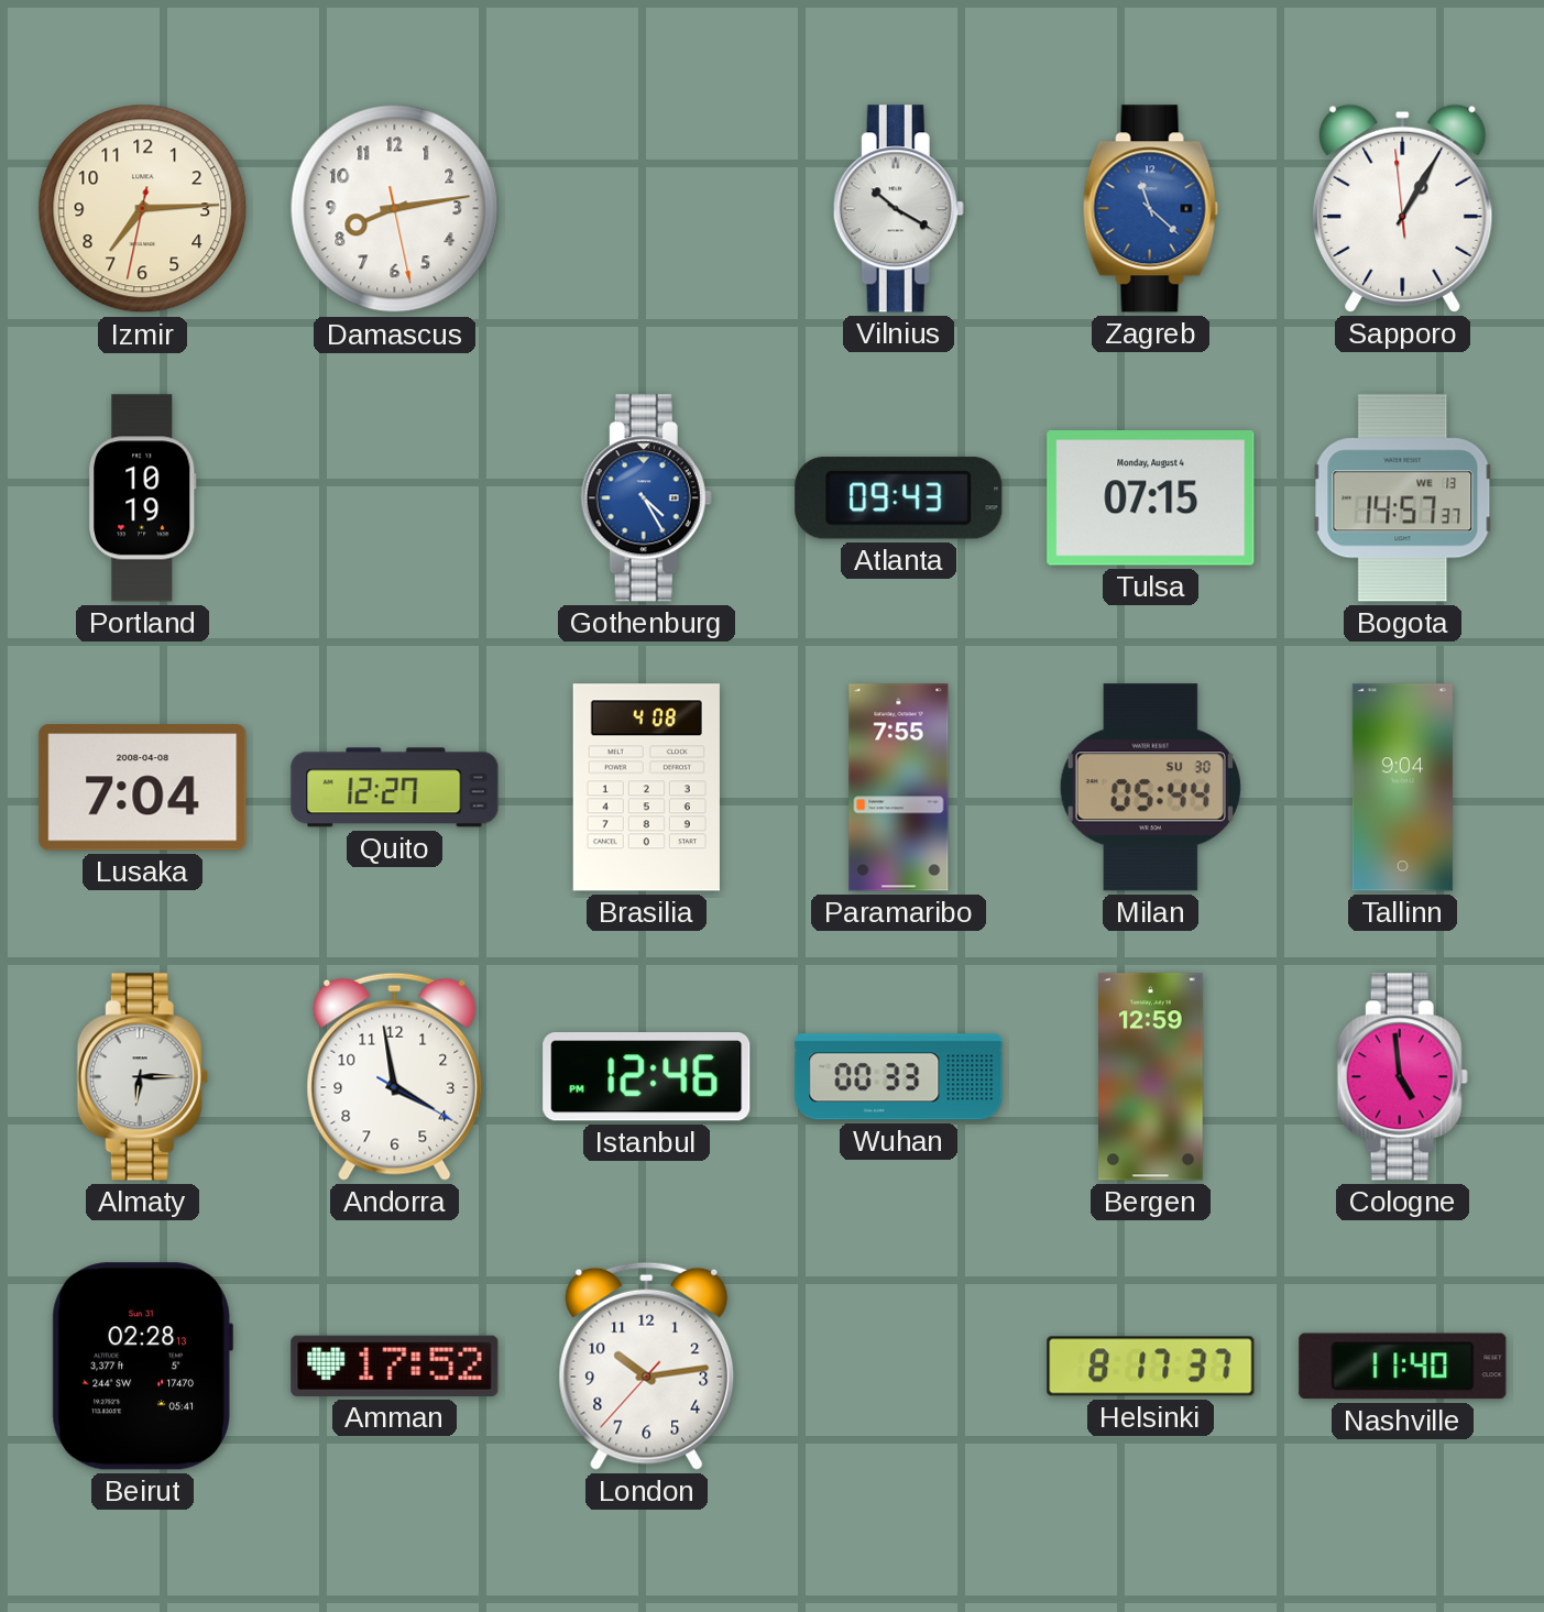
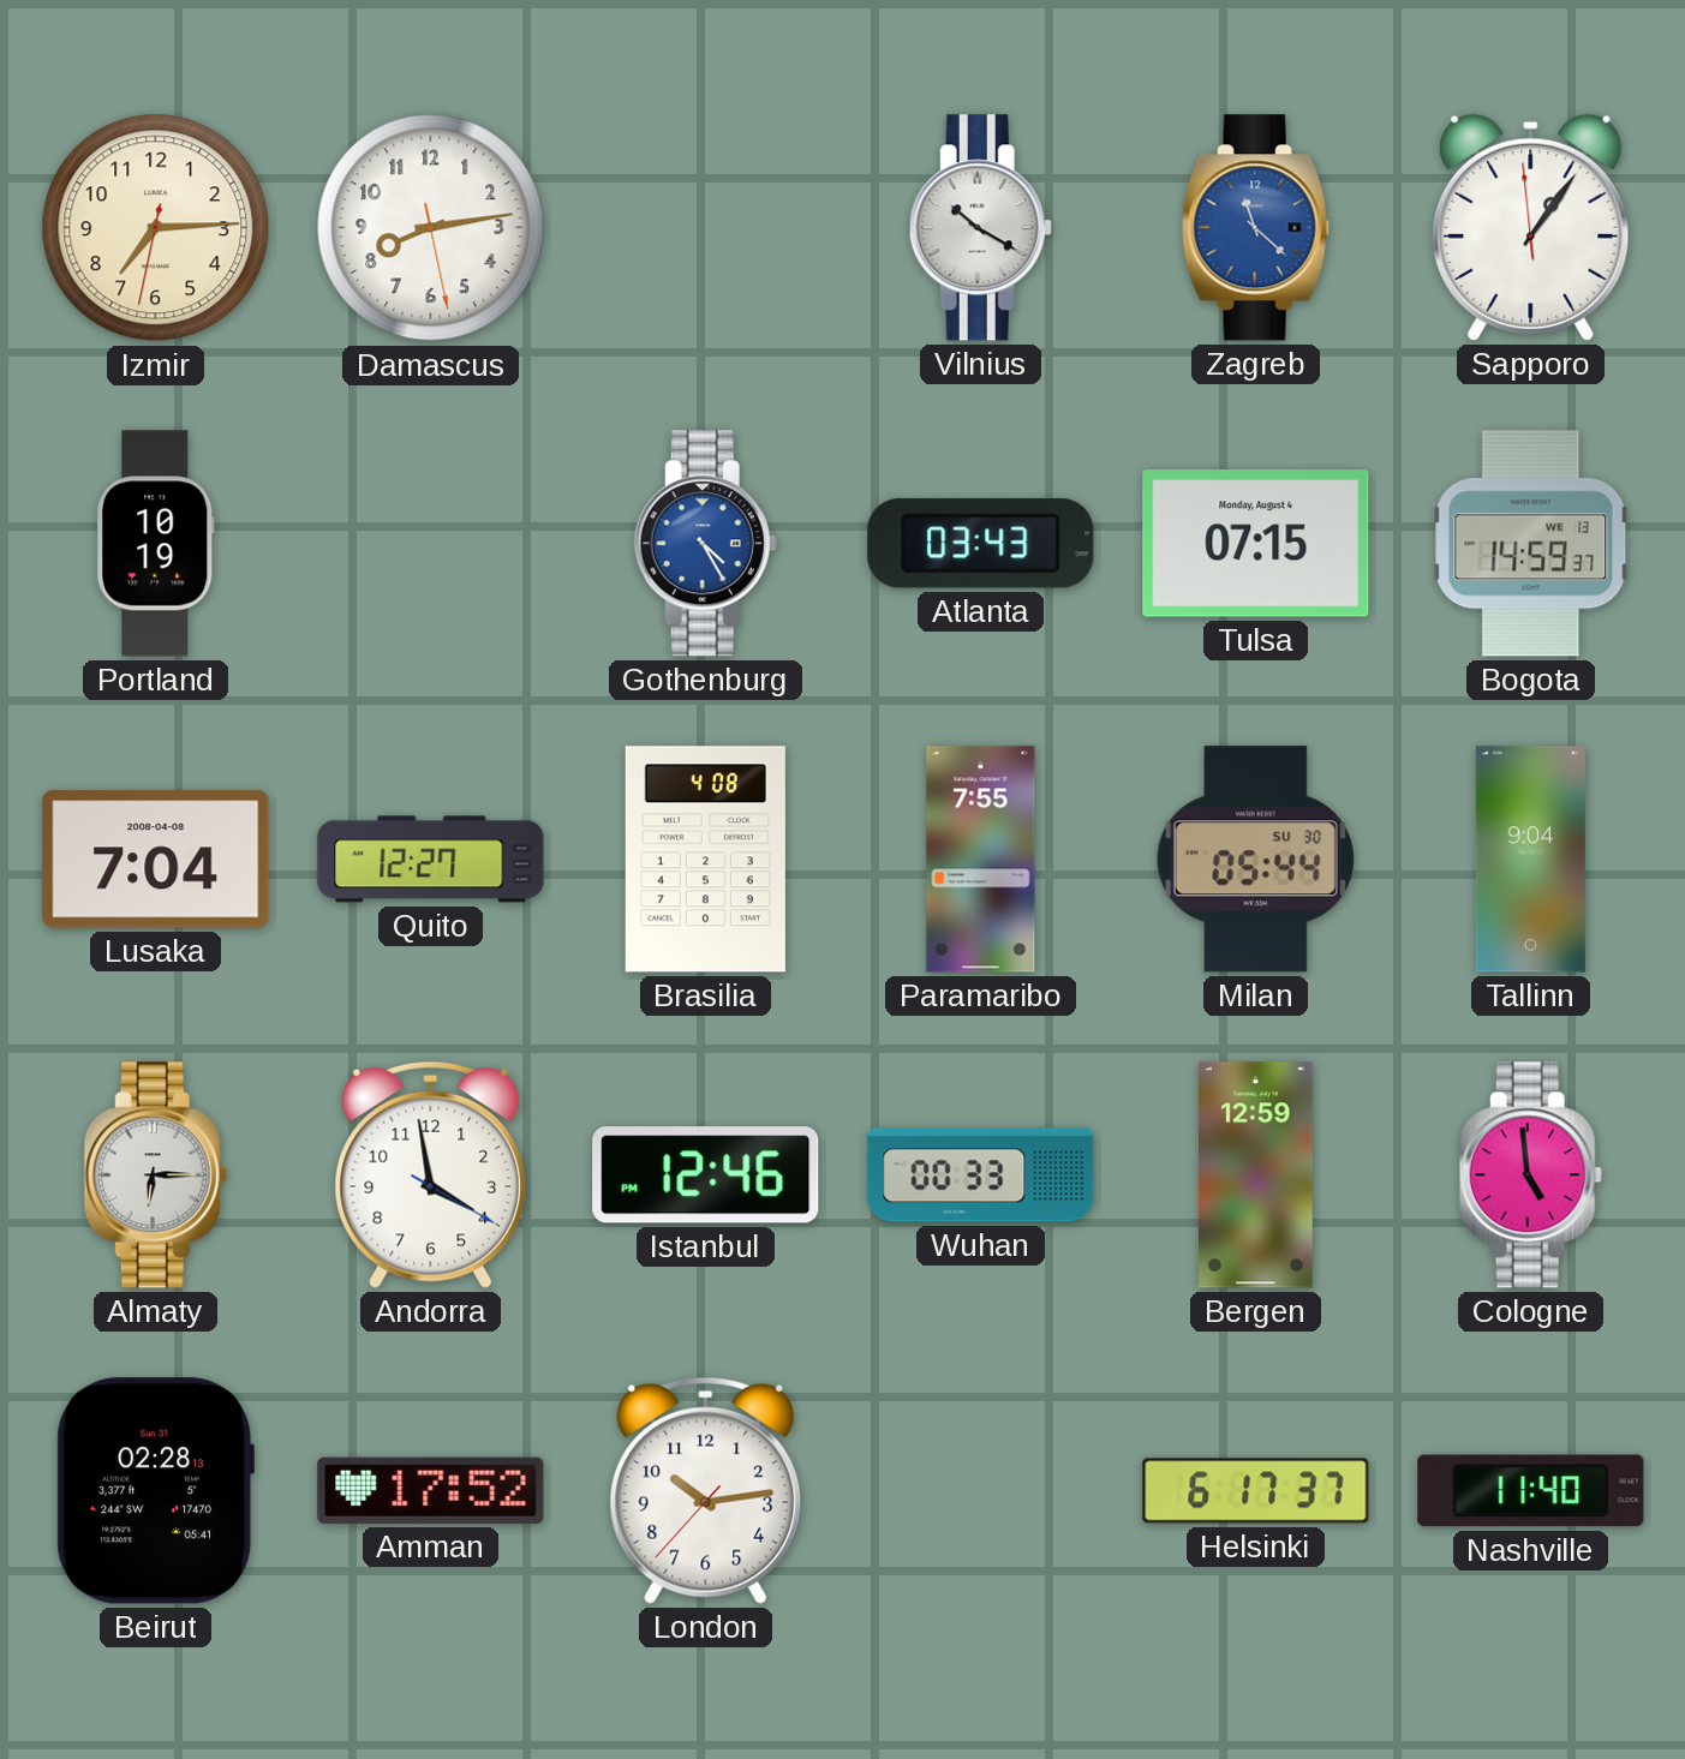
Sapporo: 1:04 -> 1:05 (1531, 227)
Atlanta: 09:43 -> 03:43 (981, 544)
Bogota: 14:57 -> 14:59 (1531, 544)
Helsinki: 8:17 -> 6:17 (1256, 1491)
